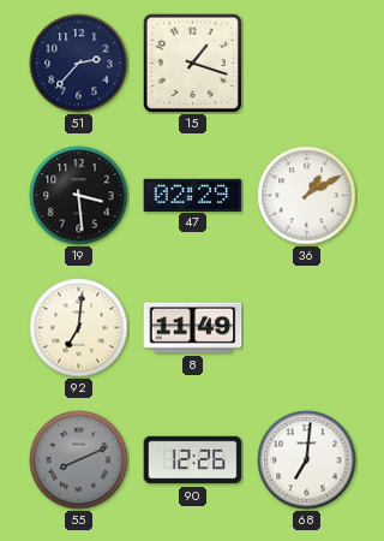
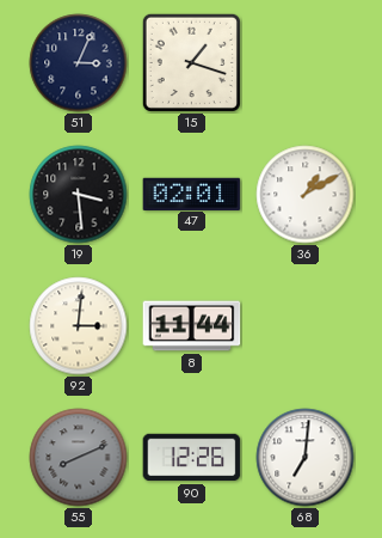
51: 2:37 -> 3:04 (79, 63)
47: 02:29 -> 02:01 (192, 194)
92: 7:01 -> 3:01 (79, 326)
8: 11:49 -> 11:44 (192, 326)
